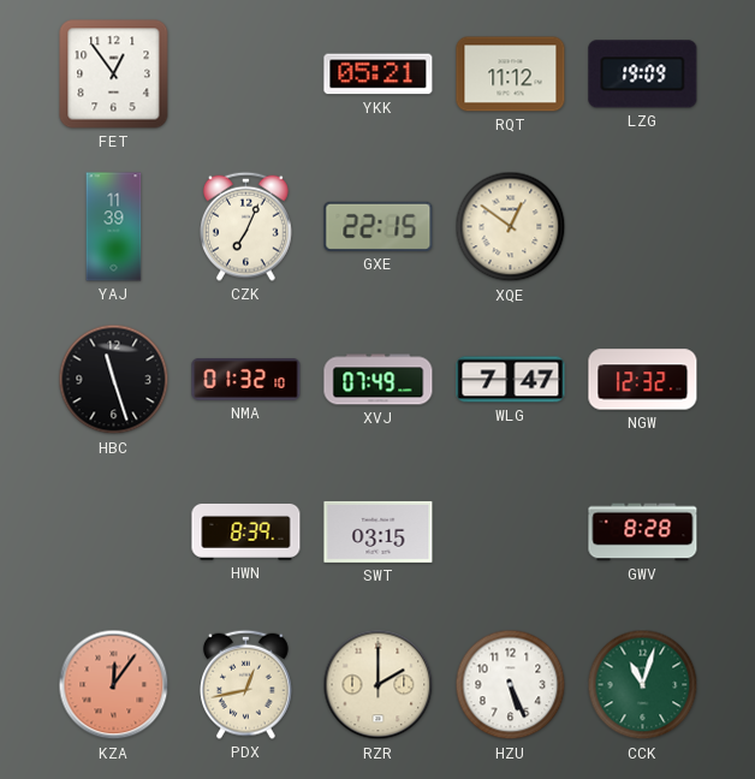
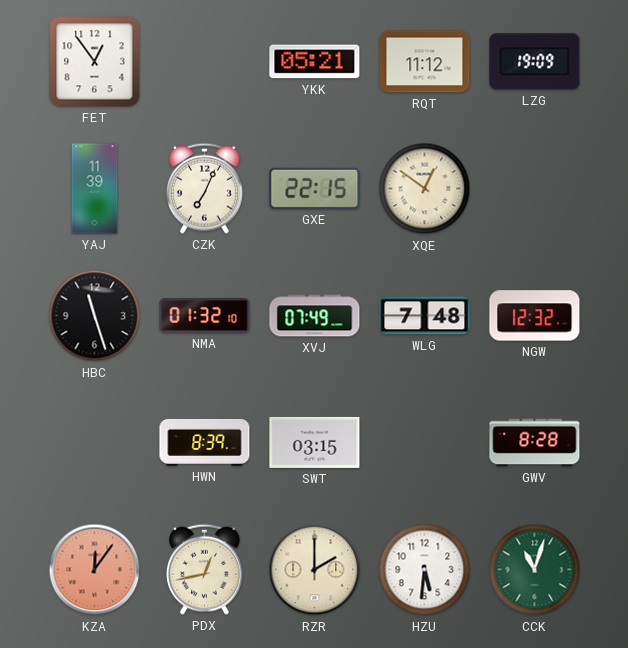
WLG: 7:47 -> 7:48 (425, 316)
HZU: 5:26 -> 5:31 (425, 570)
